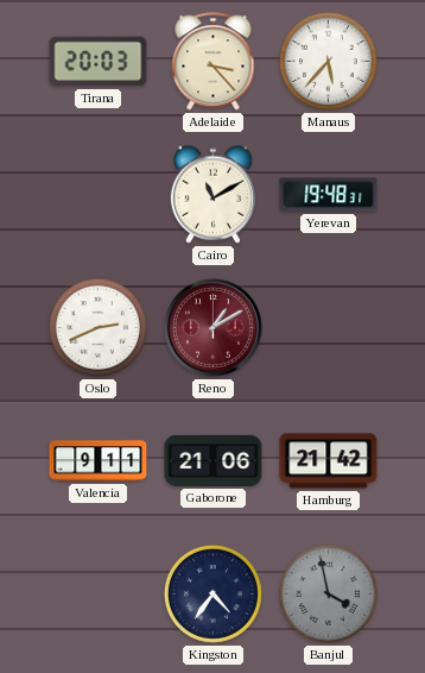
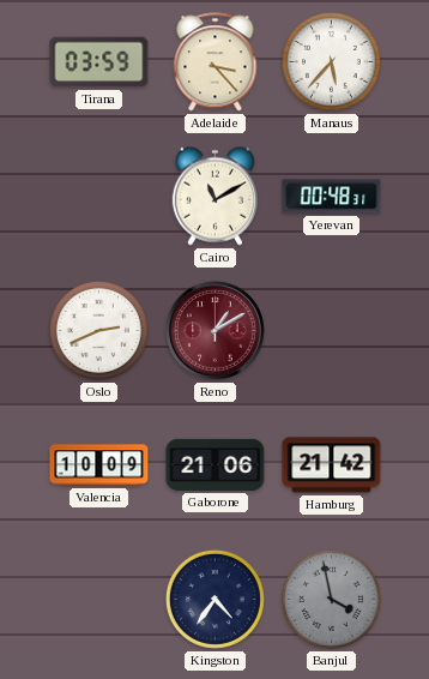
Tirana: 20:03 -> 03:59 (99, 62)
Yerevan: 19:48 -> 00:48 (332, 197)
Valencia: 9:11 -> 10:09 (99, 465)
